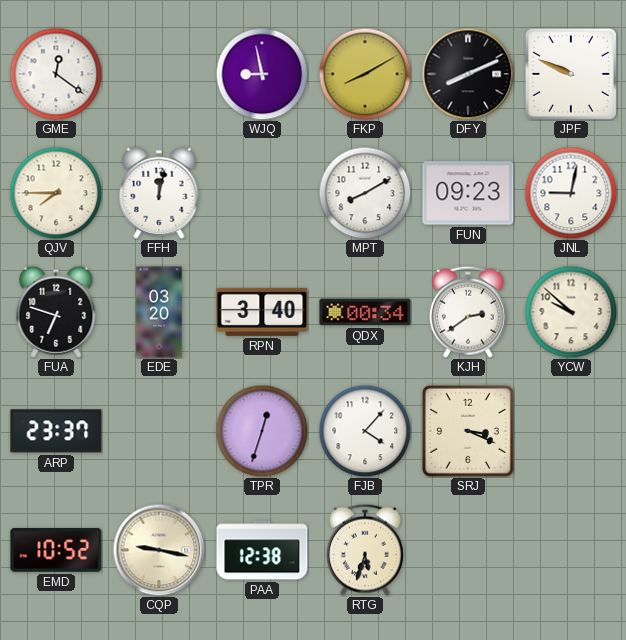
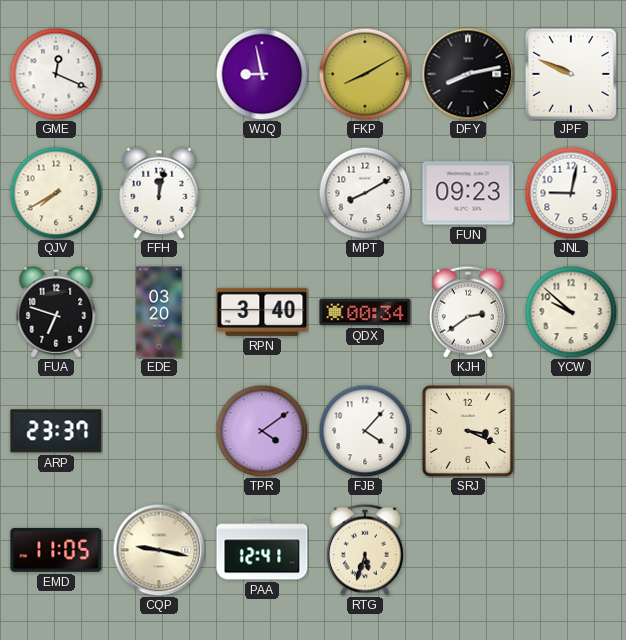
GME: 12:21 -> 12:19 (56, 74)
DFY: 8:11 -> 8:13 (468, 74)
QJV: 7:45 -> 7:40 (56, 193)
TPR: 12:33 -> 4:09 (262, 431)
EMD: 10:52 -> 11:05 (56, 550)
PAA: 12:38 -> 12:41 (262, 550)
